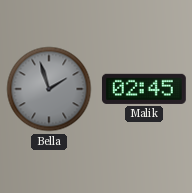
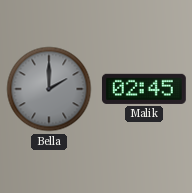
Bella: 1:57 -> 2:00 (49, 89)
